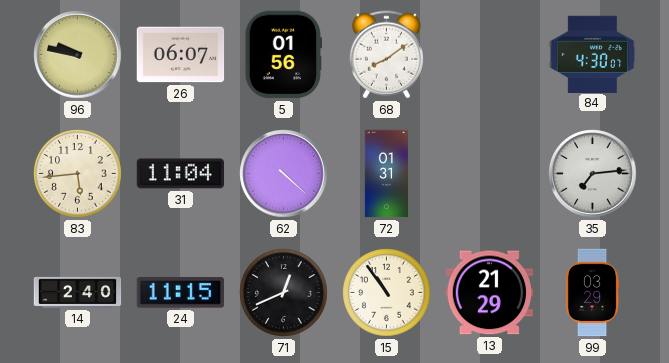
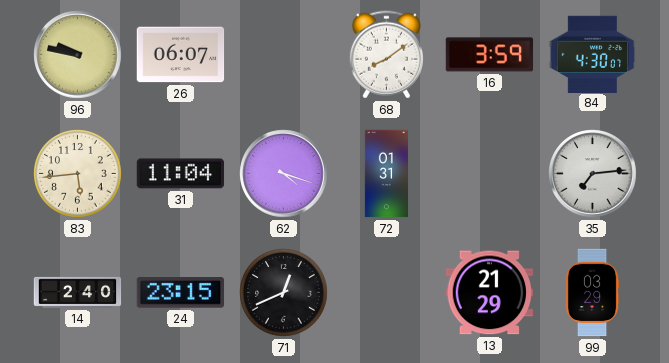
5: 01:56 -> none (283, 55)
16: none -> 3:59 (490, 55)
62: 4:22 -> 4:18 (284, 174)
24: 11:15 -> 23:15 (181, 293)
15: 10:54 -> none (387, 293)
